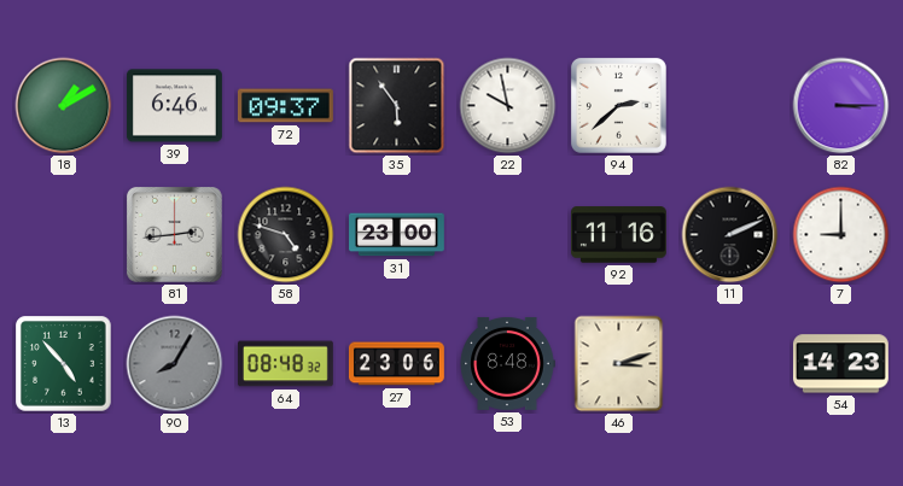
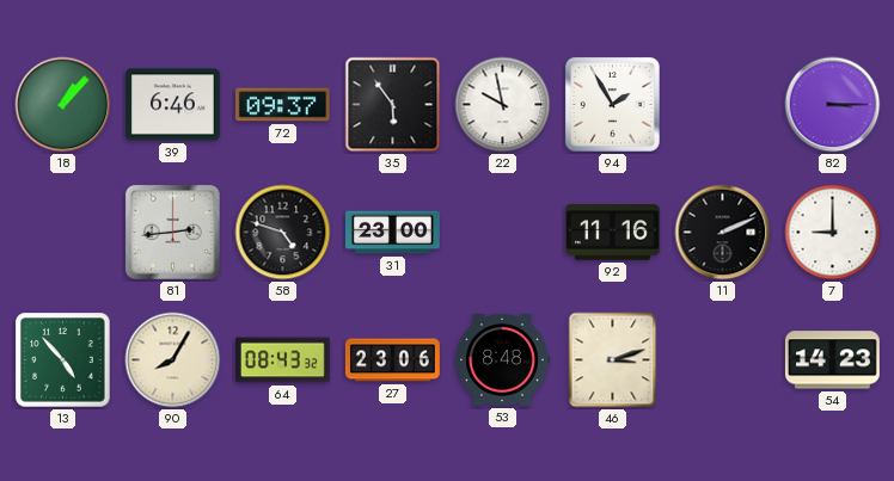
18: 1:10 -> 1:07 (63, 105)
94: 2:38 -> 1:55 (612, 104)
90 dial: grey -> cream (173, 360)
64: 08:48 -> 08:43 (283, 360)
